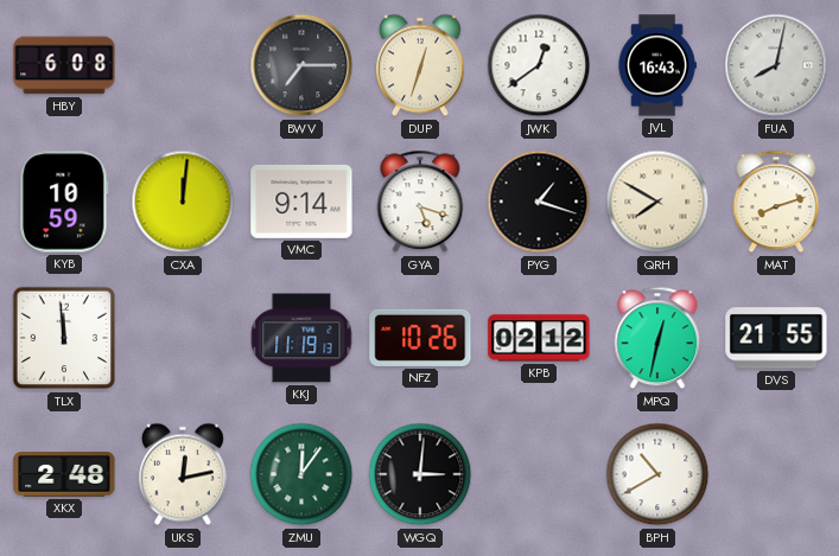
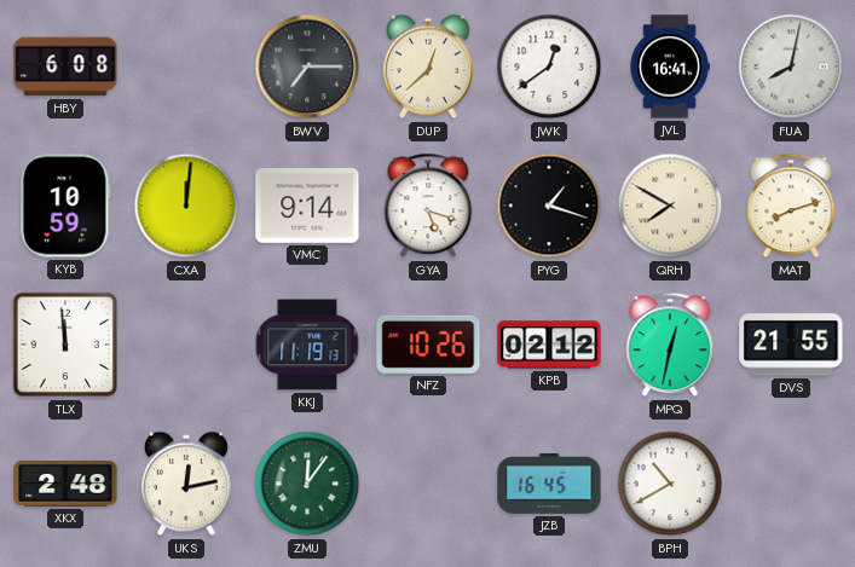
DUP: 12:33 -> 12:38 (428, 66)
JVL: 16:43 -> 16:41 (670, 66)
WGQ: 3:01 -> none (420, 474)
JZB: none -> 16:45 (549, 485)
